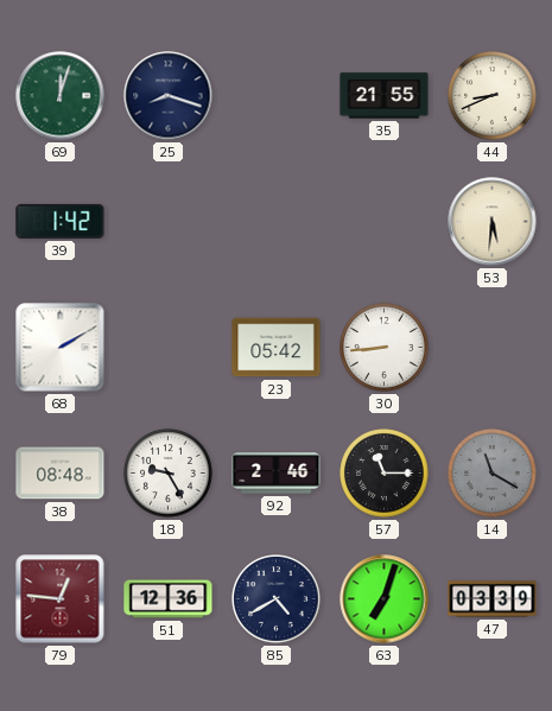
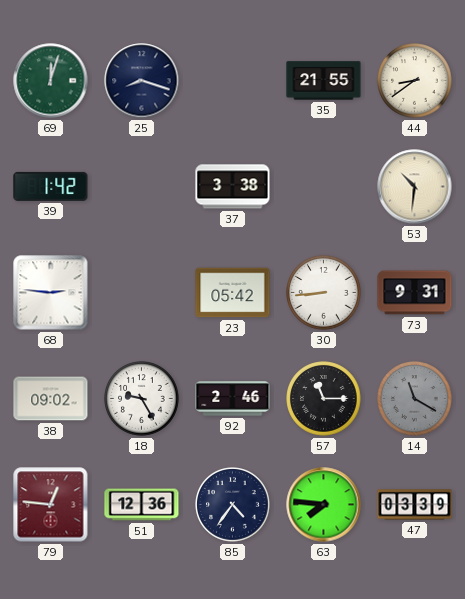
44: 8:41 -> 8:39 (415, 81)
37: none -> 3:38 (233, 187)
53: 5:31 -> 10:31 (415, 187)
68: 2:10 -> 2:46 (51, 293)
73: none -> 9:31 (415, 293)
38: 08:48 -> 09:02 (51, 399)
85: 4:40 -> 4:36 (233, 505)
63: 7:03 -> 7:46 (324, 505)
